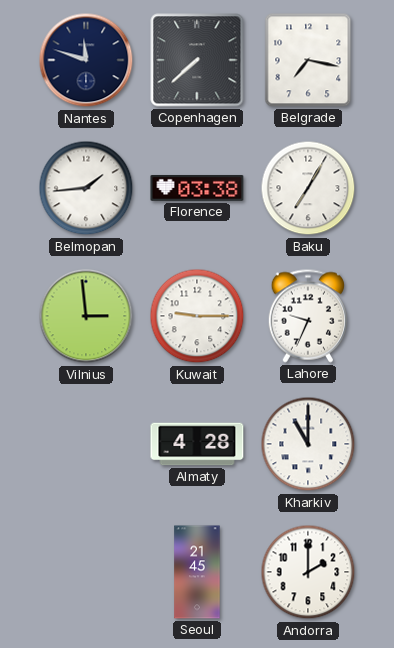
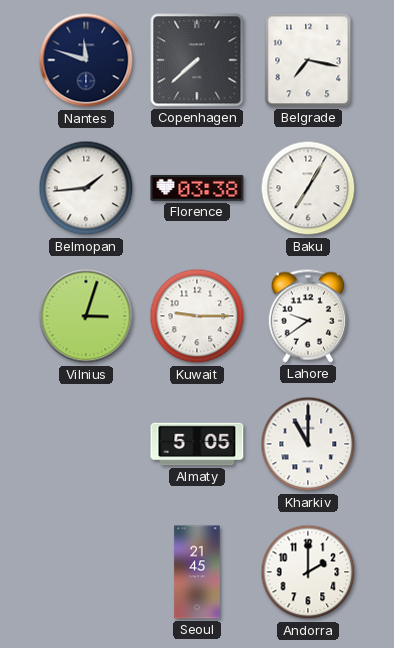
Vilnius: 2:59 -> 3:03 (86, 316)
Lahore: 9:34 -> 9:39 (308, 316)
Almaty: 4:28 -> 5:05 (197, 444)
